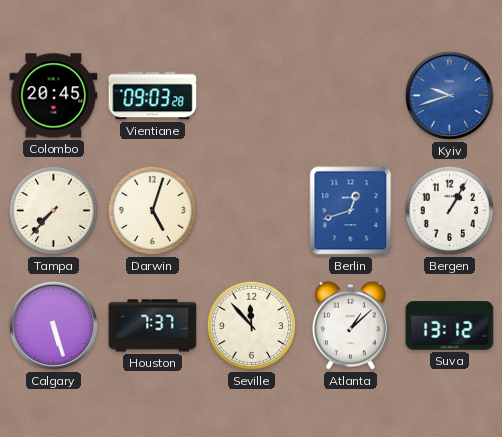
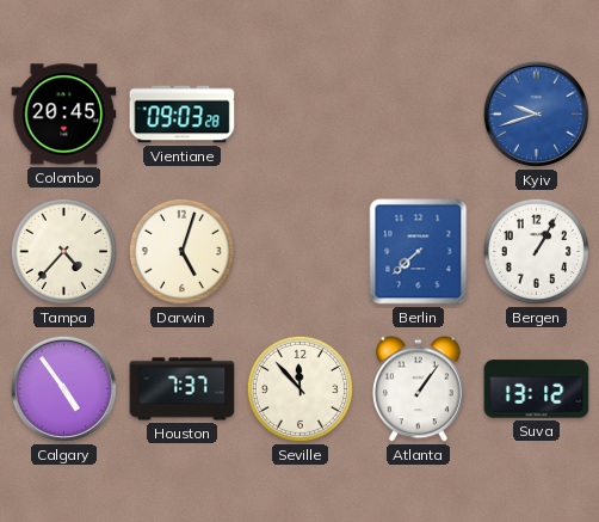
Tampa: 7:37 -> 4:37 (63, 251)
Berlin: 12:42 -> 7:38 (419, 252)
Calgary: 5:27 -> 4:54 (63, 388)
Atlanta: 1:08 -> 1:06 (418, 389)
